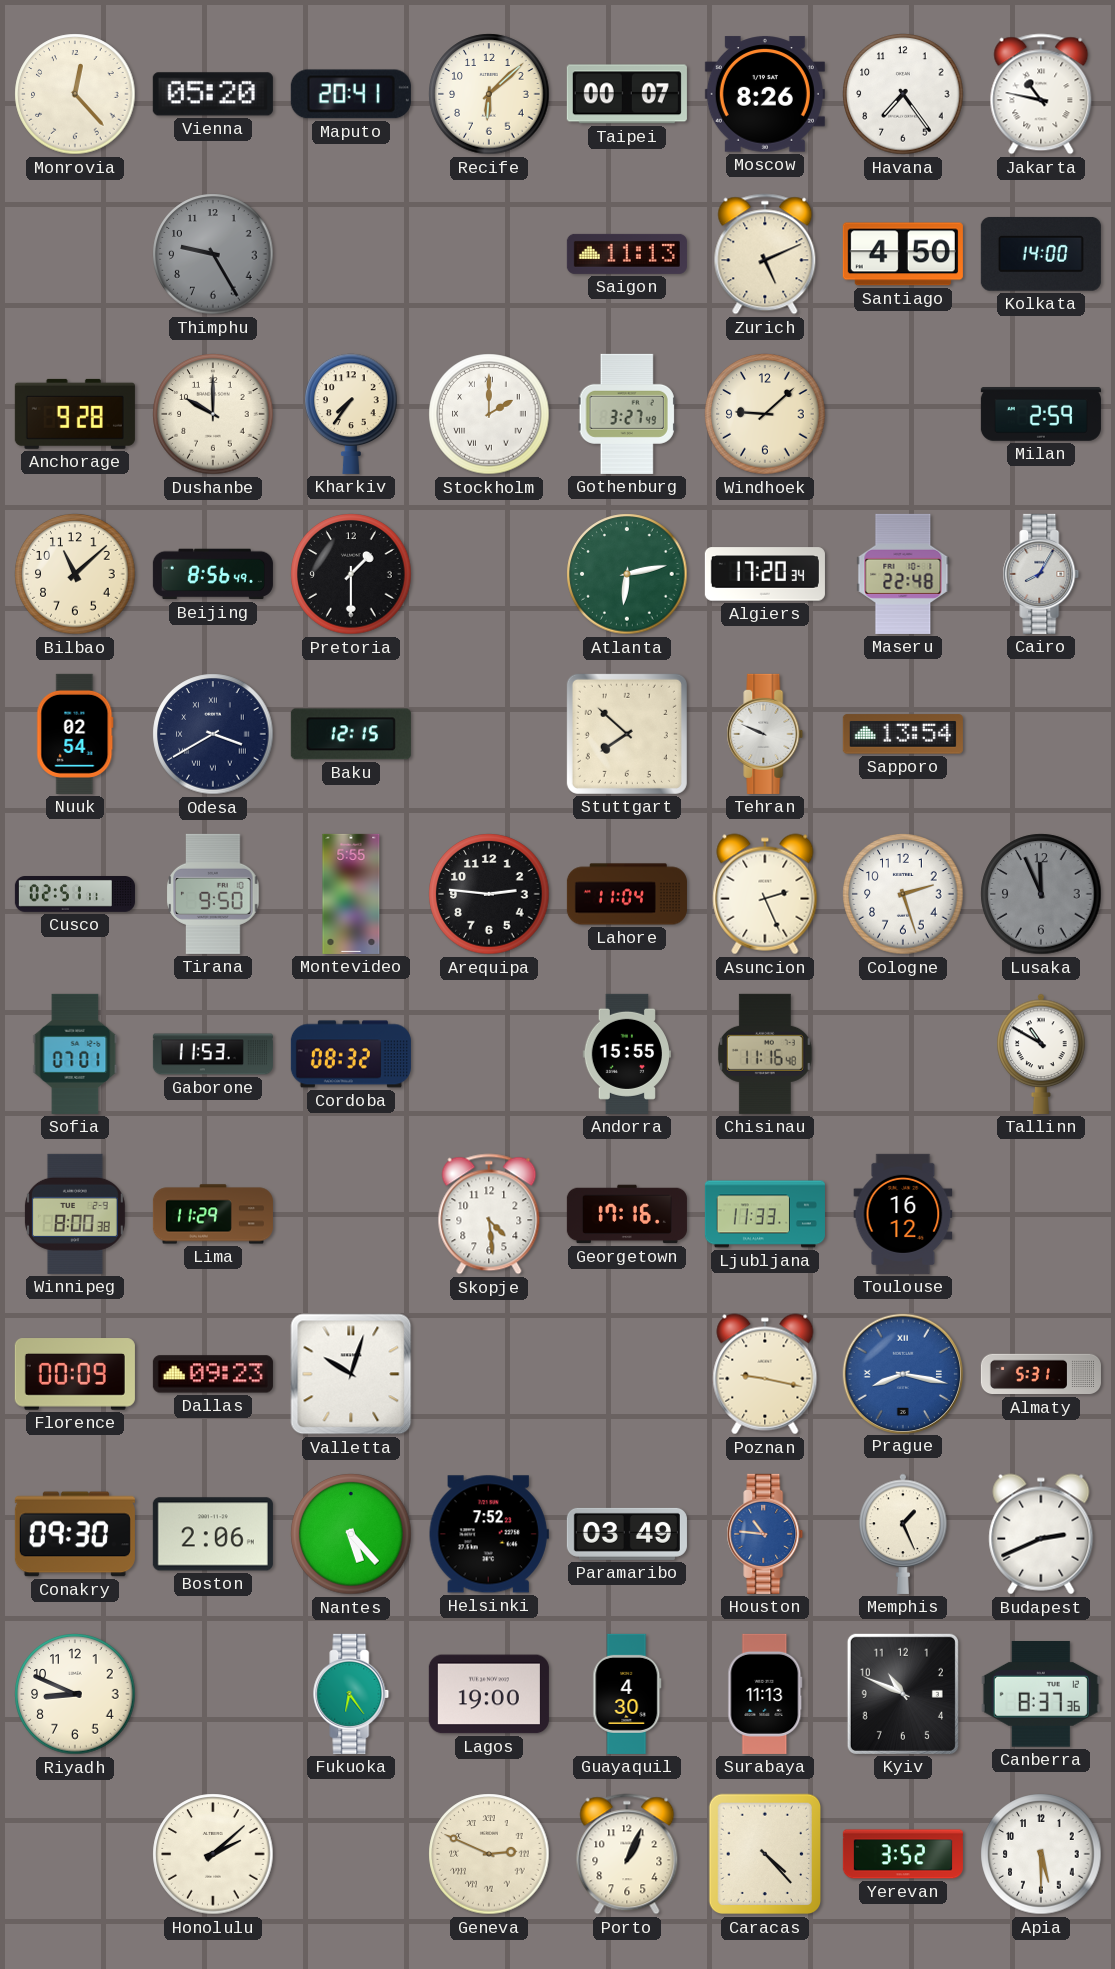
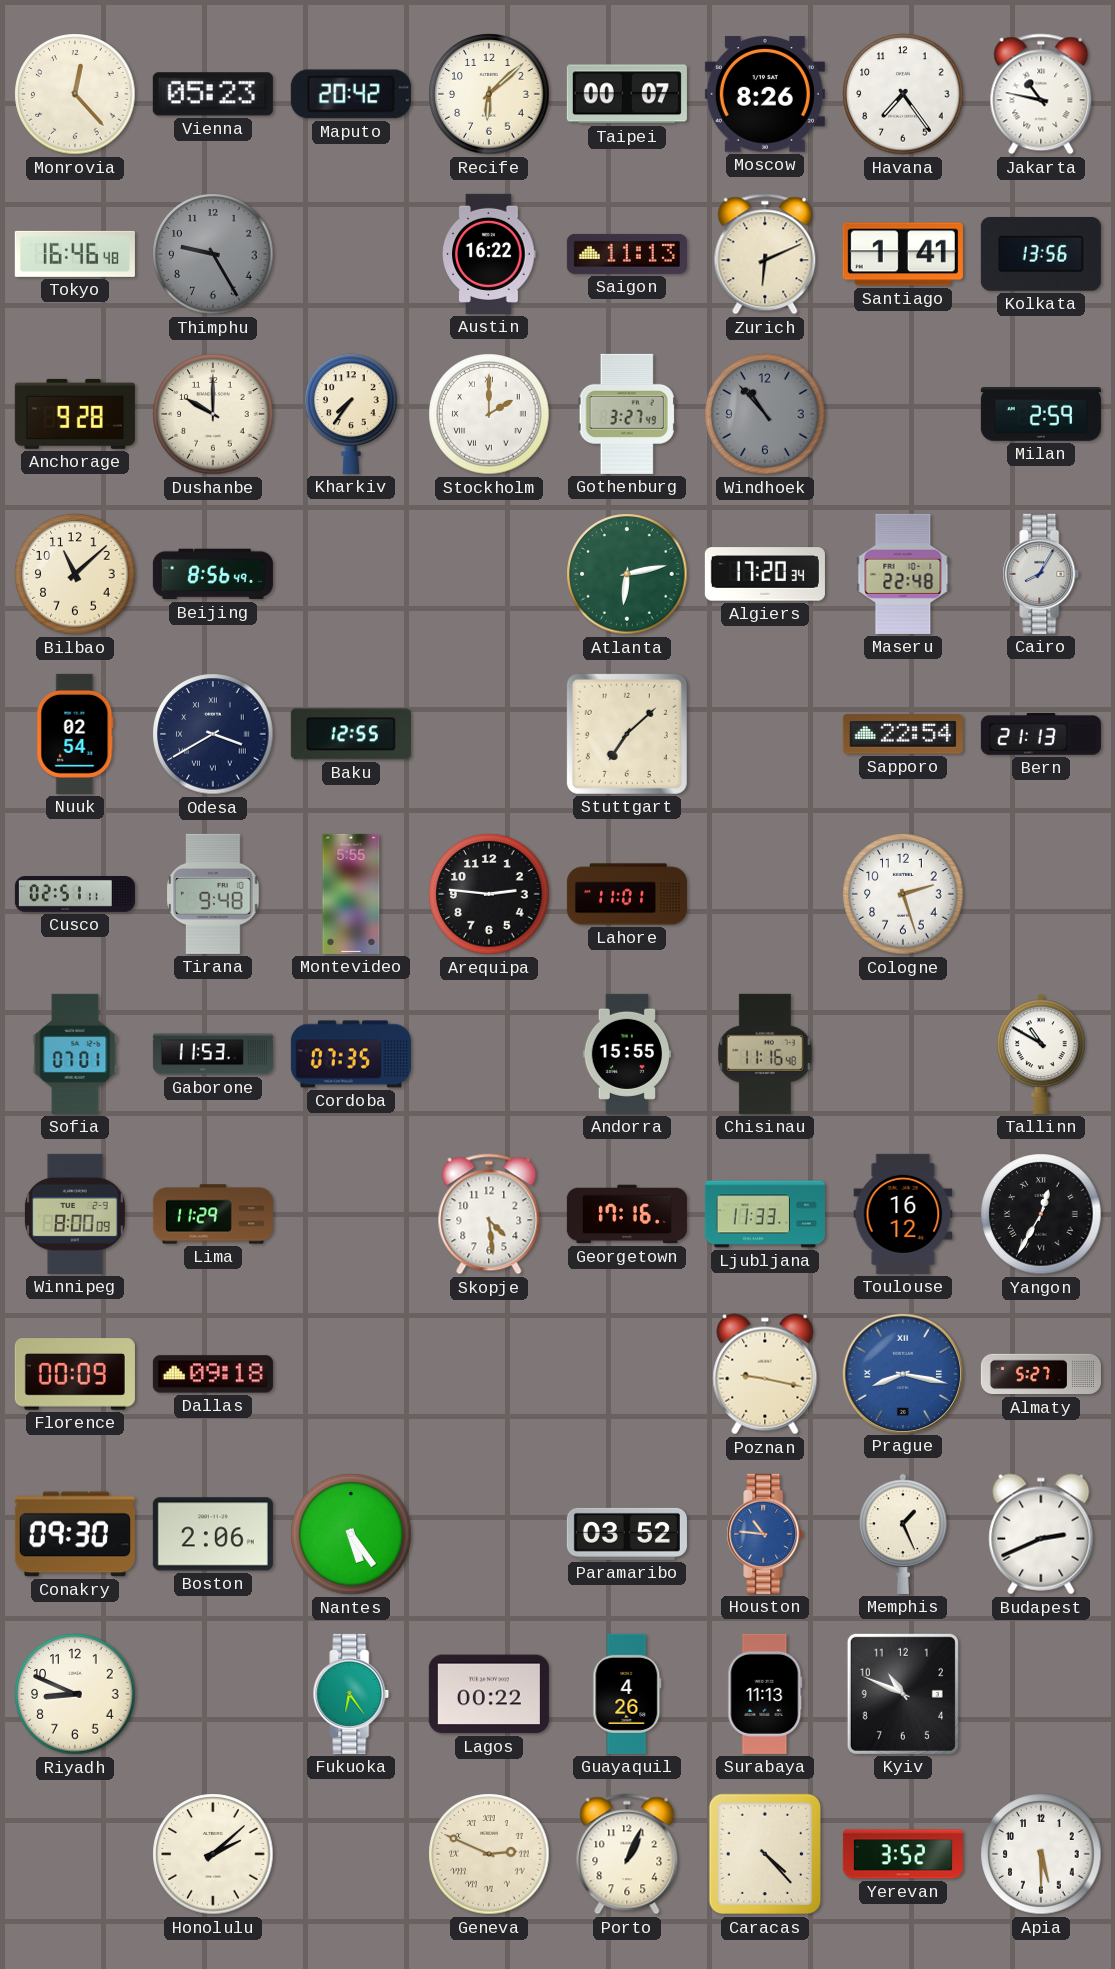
Vienna: 05:20 -> 05:23 (213, 94)
Maputo: 20:41 -> 20:42 (351, 94)
Tokyo: none -> 16:46 (75, 254)
Austin: none -> 16:22 (489, 254)
Zurich: 5:11 -> 6:11 (765, 254)
Santiago: 4:50 -> 1:41 (903, 254)
Kolkata: 14:00 -> 13:56 (1041, 254)
Windhoek: 9:08 -> 10:53 (765, 414)
Windhoek dial: cream -> grey (765, 414)
Pretoria: 1:30 -> none (351, 574)
Baku: 12:15 -> 12:55 (351, 734)
Stuttgart: 7:52 -> 7:08 (627, 734)
Tehran: 9:49 -> none (765, 734)
Sapporo: 13:54 -> 22:54 (903, 734)
Bern: none -> 21:13 (1041, 734)
Tirana: 9:50 -> 9:48 (213, 894)
Lahore: 11:04 -> 11:01 (627, 894)
Asuncion: 2:26 -> none (765, 894)
Lusaka: 11:56 -> none (1041, 894)
Cordoba: 08:32 -> 07:35 (351, 1054)
Winnipeg: 8:00:38 -> 8:00:09 (75, 1214)
Yangon: none -> 12:35 (1041, 1214)
Dallas: 09:23 -> 09:18 (213, 1374)
Valletta: 10:03 -> none (351, 1374)
Almaty: 5:31 -> 5:27 (1041, 1374)
Nantes: 5:23 -> 5:24 (351, 1534)
Helsinki: 7:52 -> none (489, 1534)
Paramaribo: 03:49 -> 03:52 (627, 1534)
Lagos: 19:00 -> 00:22 (489, 1694)
Guayaquil: 4:30 -> 4:26 (627, 1694)
Canberra: 8:37 -> none (1041, 1695)
